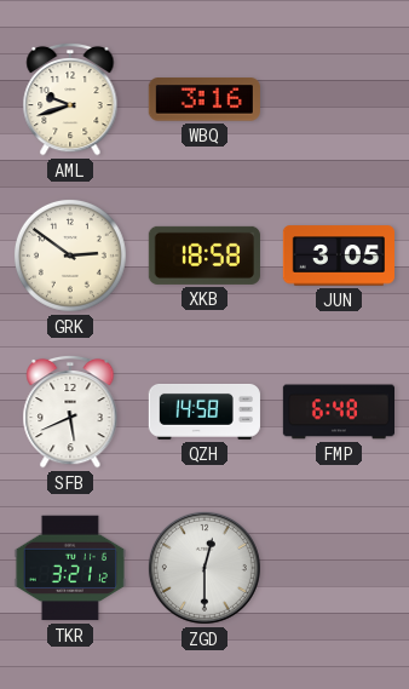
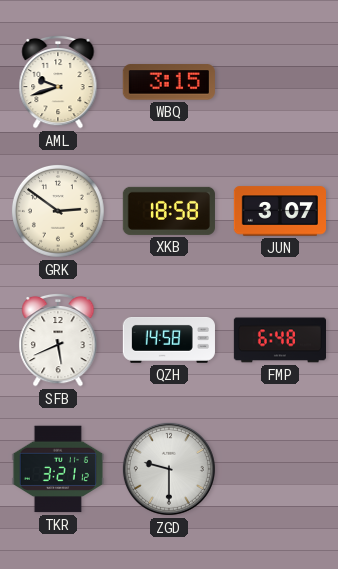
WBQ: 3:16 -> 3:15 (169, 82)
JUN: 3:05 -> 3:07 (279, 211)
ZGD: 12:30 -> 9:30 (169, 469)
